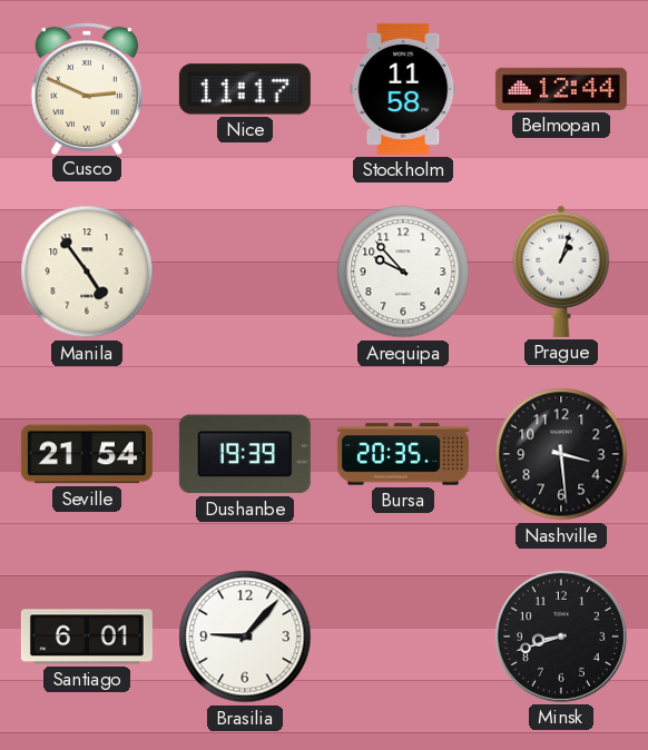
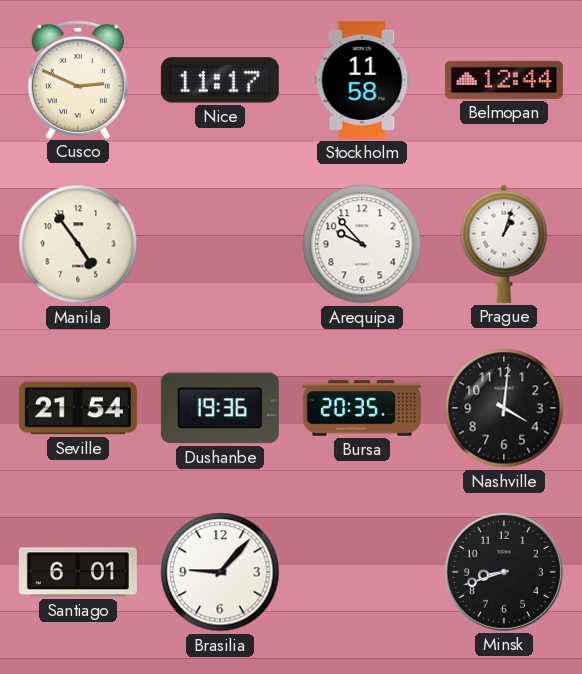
Dushanbe: 19:39 -> 19:36 (220, 408)
Nashville: 3:29 -> 4:01 (504, 408)
